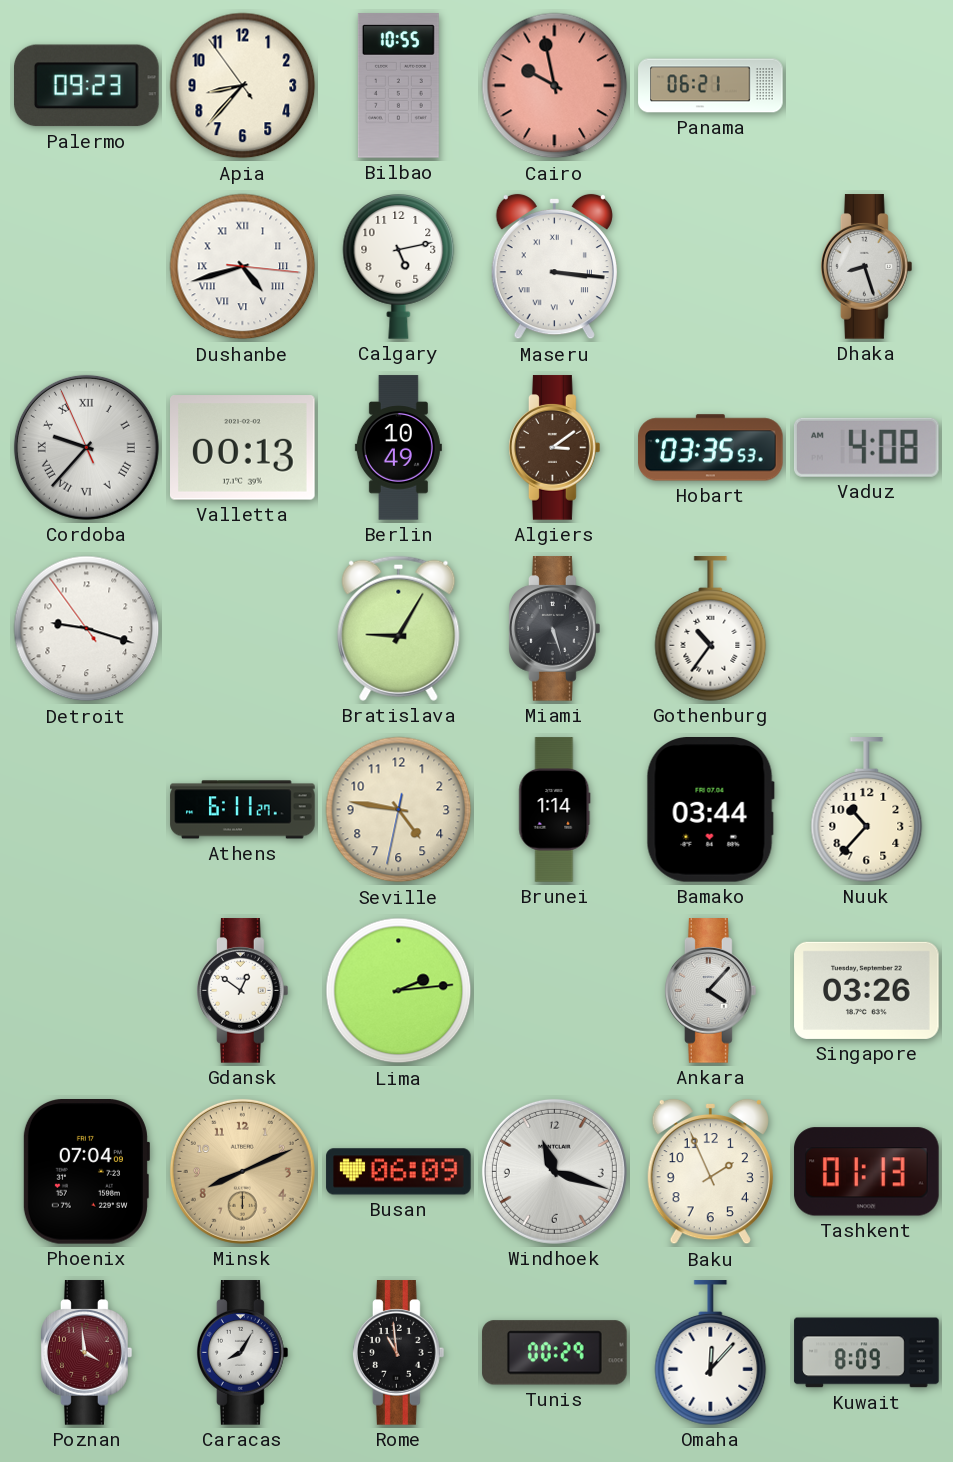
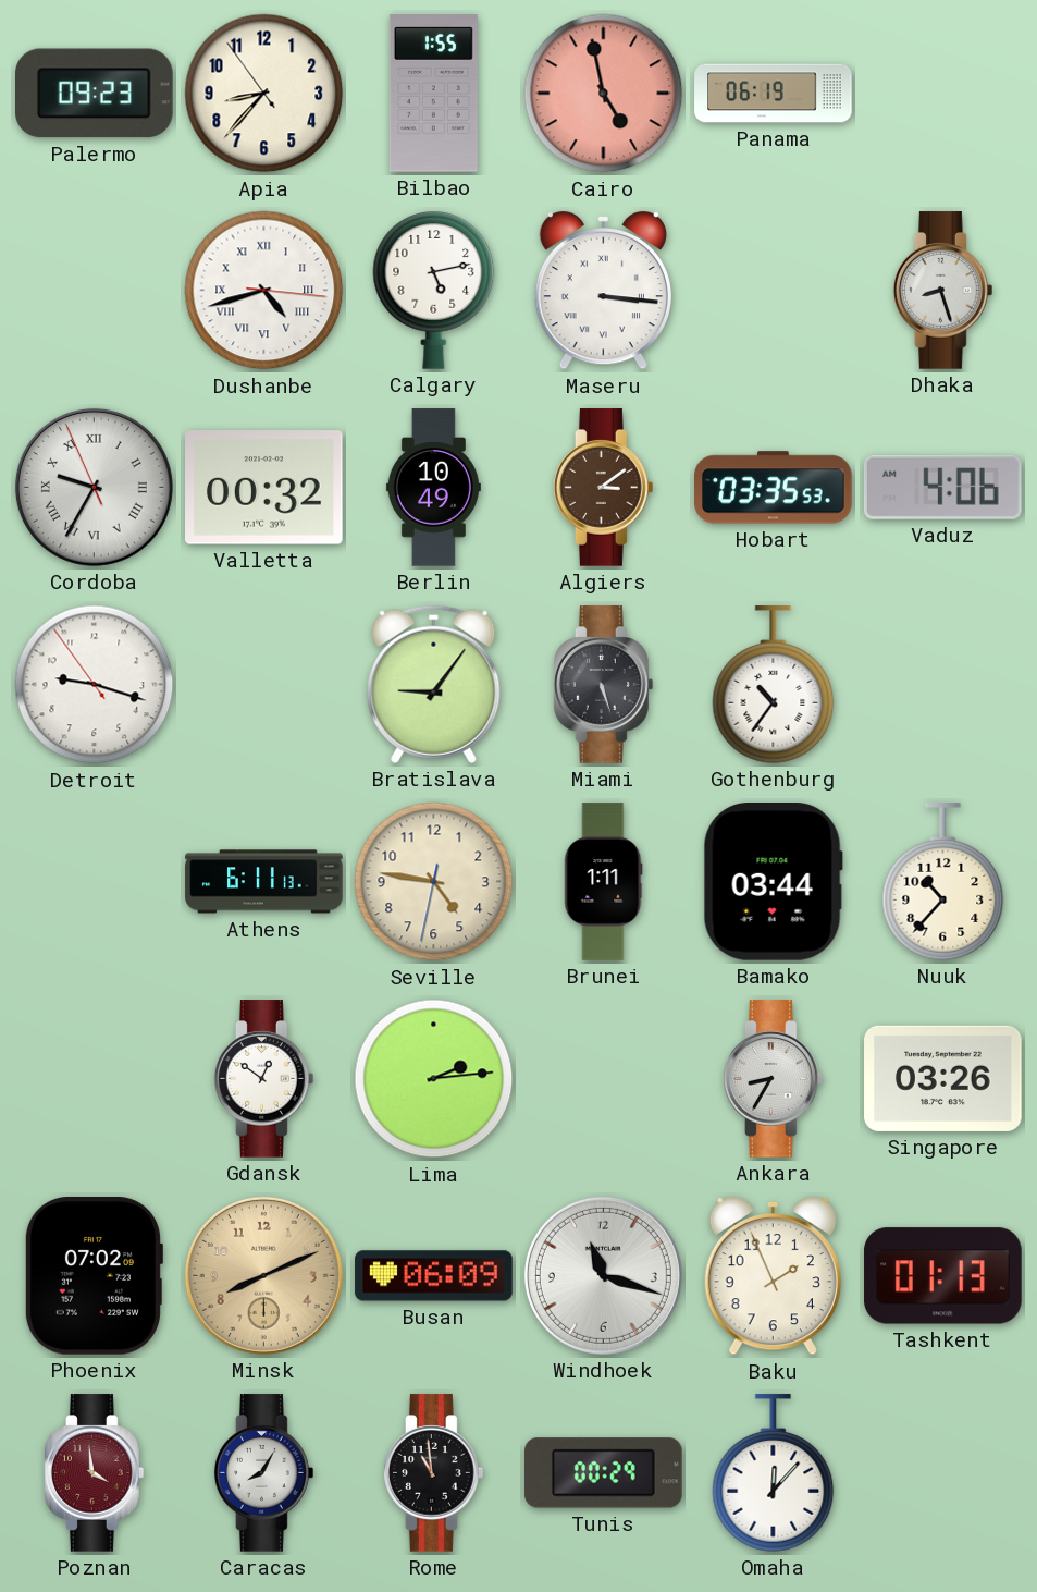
Bilbao: 10:55 -> 1:55 (433, 94)
Cairo: 9:58 -> 4:58 (604, 94)
Panama: 06:21 -> 06:19 (774, 94)
Cordoba: 9:36 -> 9:34 (94, 487)
Valletta: 00:13 -> 00:32 (264, 488)
Vaduz: 4:08 -> 4:06 (942, 487)
Bratislava: 9:05 -> 9:06 (434, 684)
Athens: 6:11:27 -> 6:11:13 (264, 882)
Brunei: 1:14 -> 1:11 (604, 882)
Ankara: 4:07 -> 8:35 (774, 1079)
Phoenix: 07:04 -> 07:02 (94, 1276)
Kuwait: 8:09 -> none (867, 1353)
